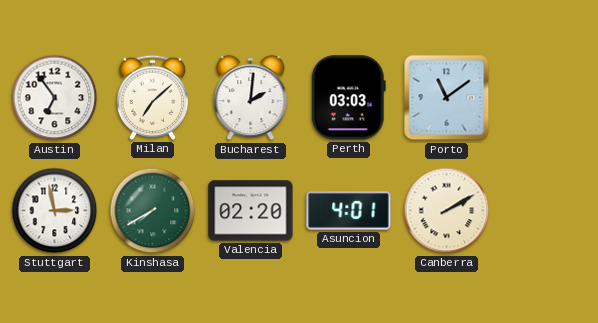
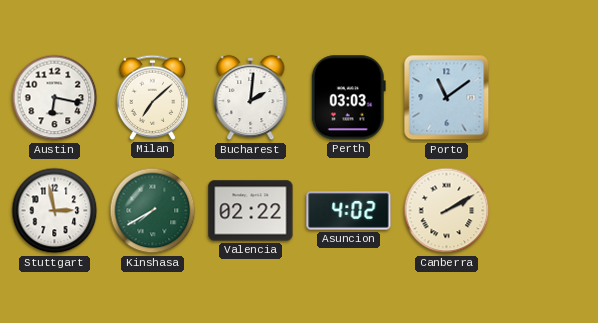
Austin: 6:54 -> 6:17 (55, 98)
Valencia: 02:20 -> 02:22 (251, 211)
Asuncion: 4:01 -> 4:02 (349, 211)
